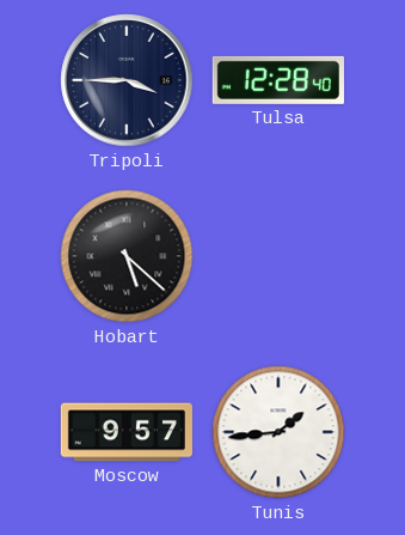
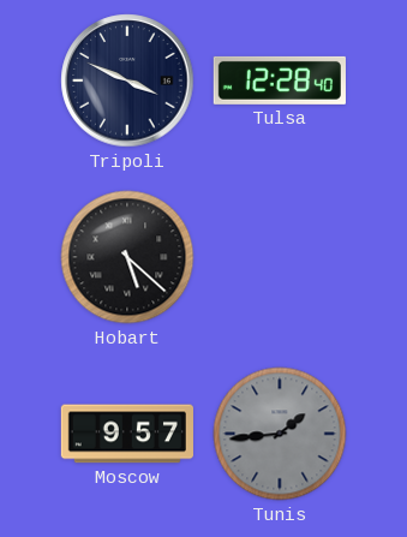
Tripoli: 3:45 -> 3:49 (127, 80)
Tunis dial: white -> grey (280, 434)
